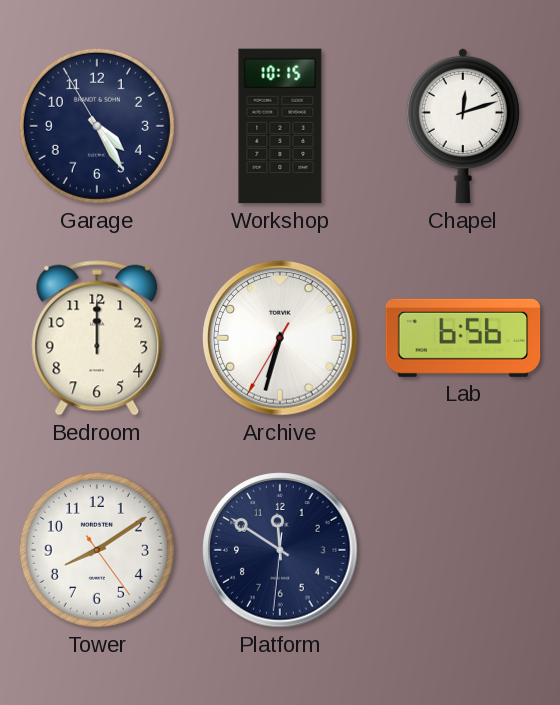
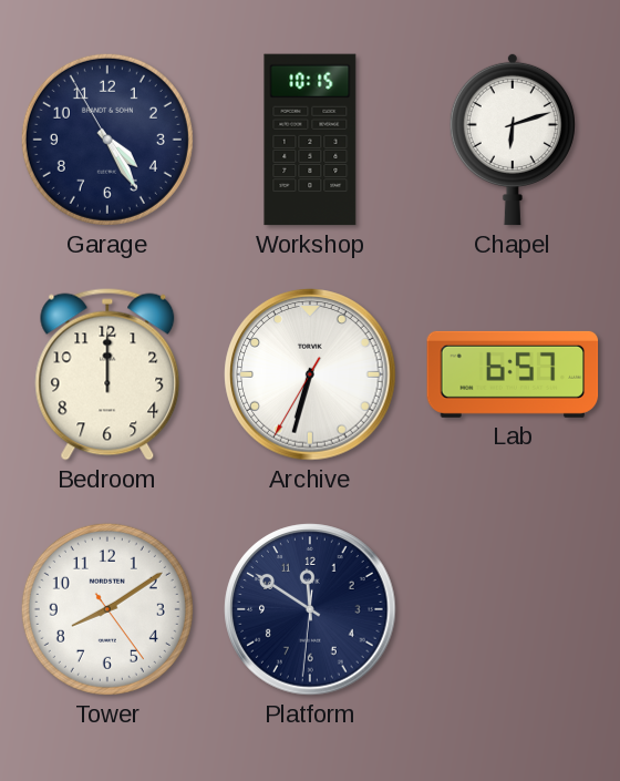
Chapel: 12:12 -> 6:12 (513, 140)
Lab: 6:56 -> 6:57 (513, 374)
